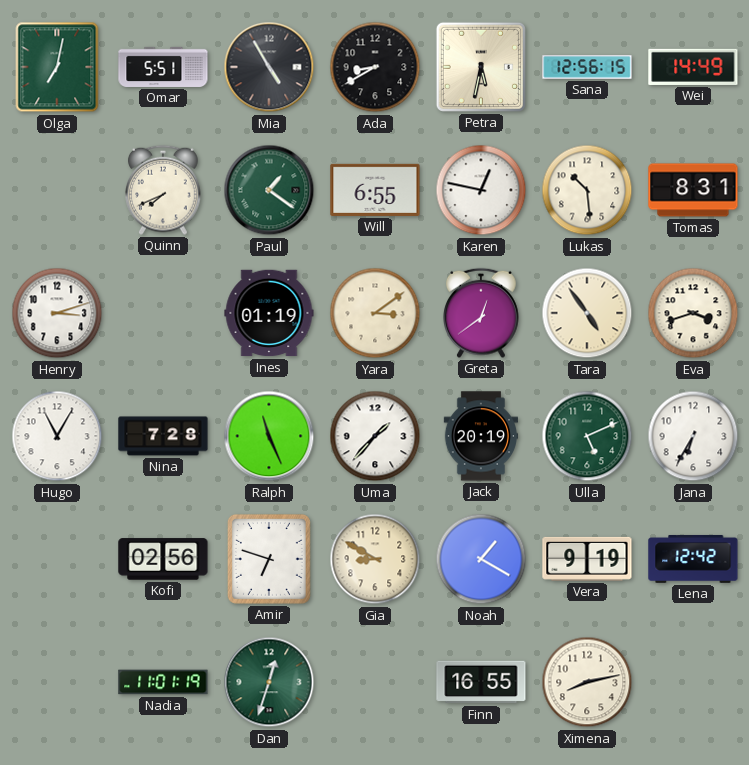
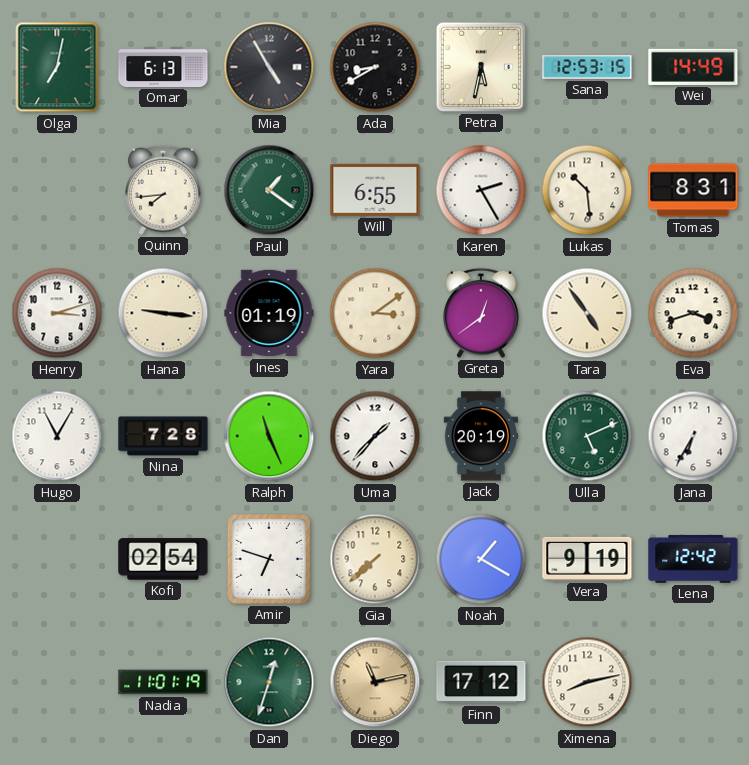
Omar: 5:51 -> 6:13 (163, 67)
Sana: 12:56 -> 12:53 (587, 67)
Quinn: 7:41 -> 7:44 (164, 190)
Karen: 12:47 -> 2:25 (481, 190)
Hana: none -> 9:16 (163, 313)
Kofi: 02:56 -> 02:54 (163, 559)
Gia: 8:50 -> 7:38 (375, 559)
Diego: none -> 11:13 (375, 682)
Finn: 16:55 -> 17:12 (481, 682)
